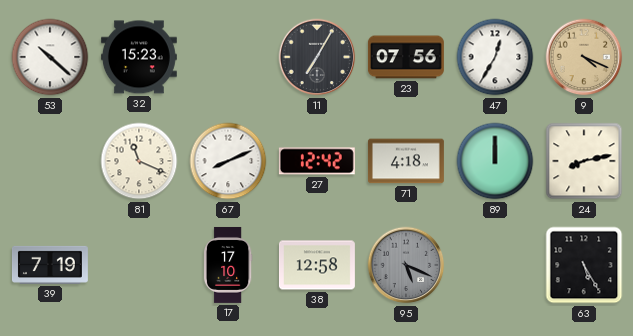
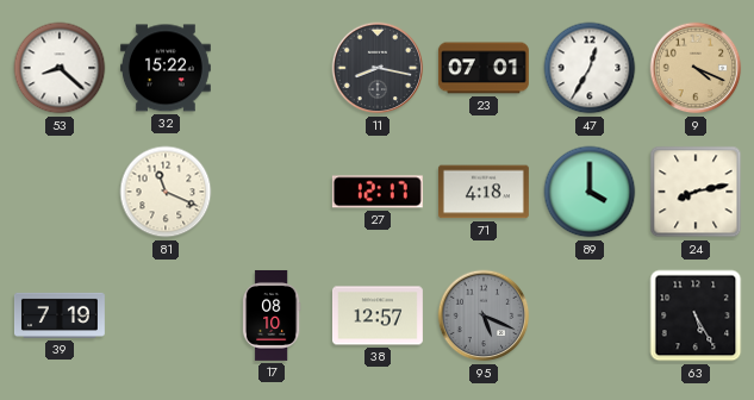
53: 10:22 -> 8:22 (60, 68)
32: 15:23 -> 15:22 (166, 68)
11: 7:05 -> 8:17 (378, 68)
23: 07:56 -> 07:01 (484, 68)
67: 8:11 -> none (228, 161)
27: 12:42 -> 12:17 (378, 192)
89: 12:00 -> 4:00 (590, 192)
17: 17:10 -> 08:10 (272, 315)
38: 12:58 -> 12:57 (378, 315)
